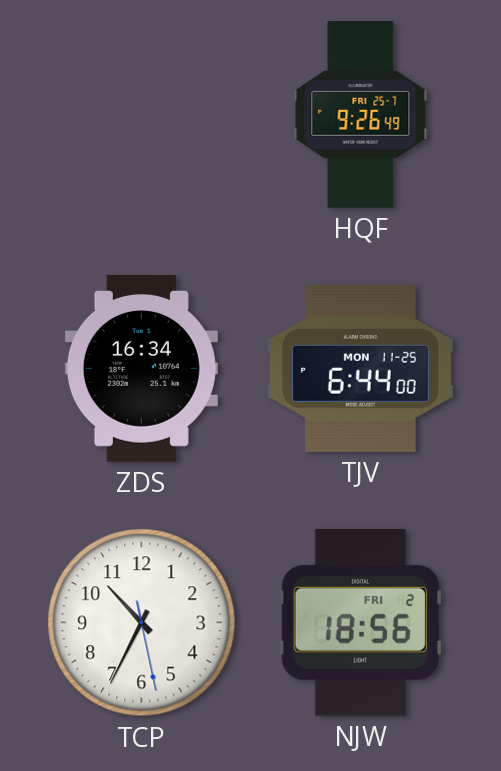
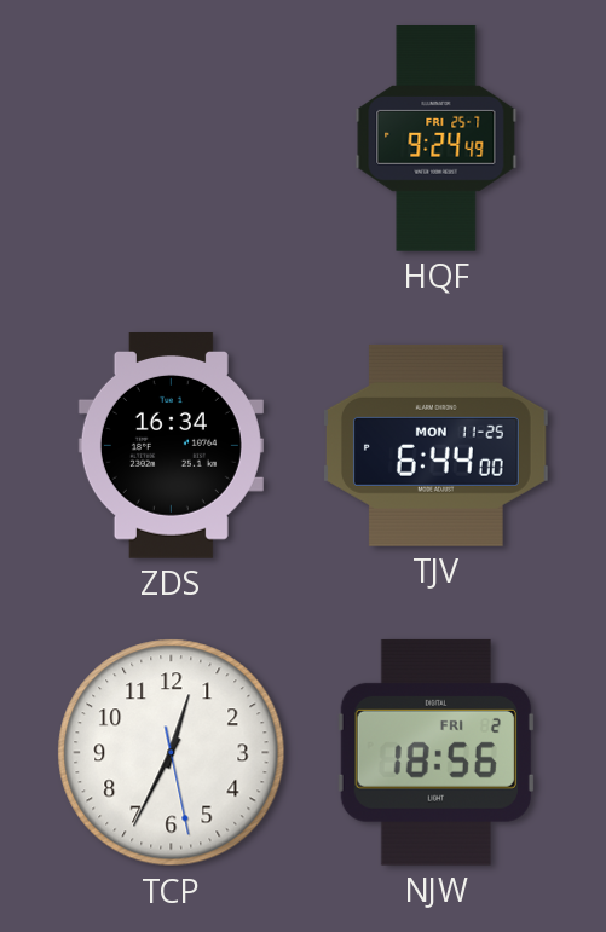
HQF: 9:26 -> 9:24 (437, 139)
TCP: 10:34 -> 12:34 (172, 753)
